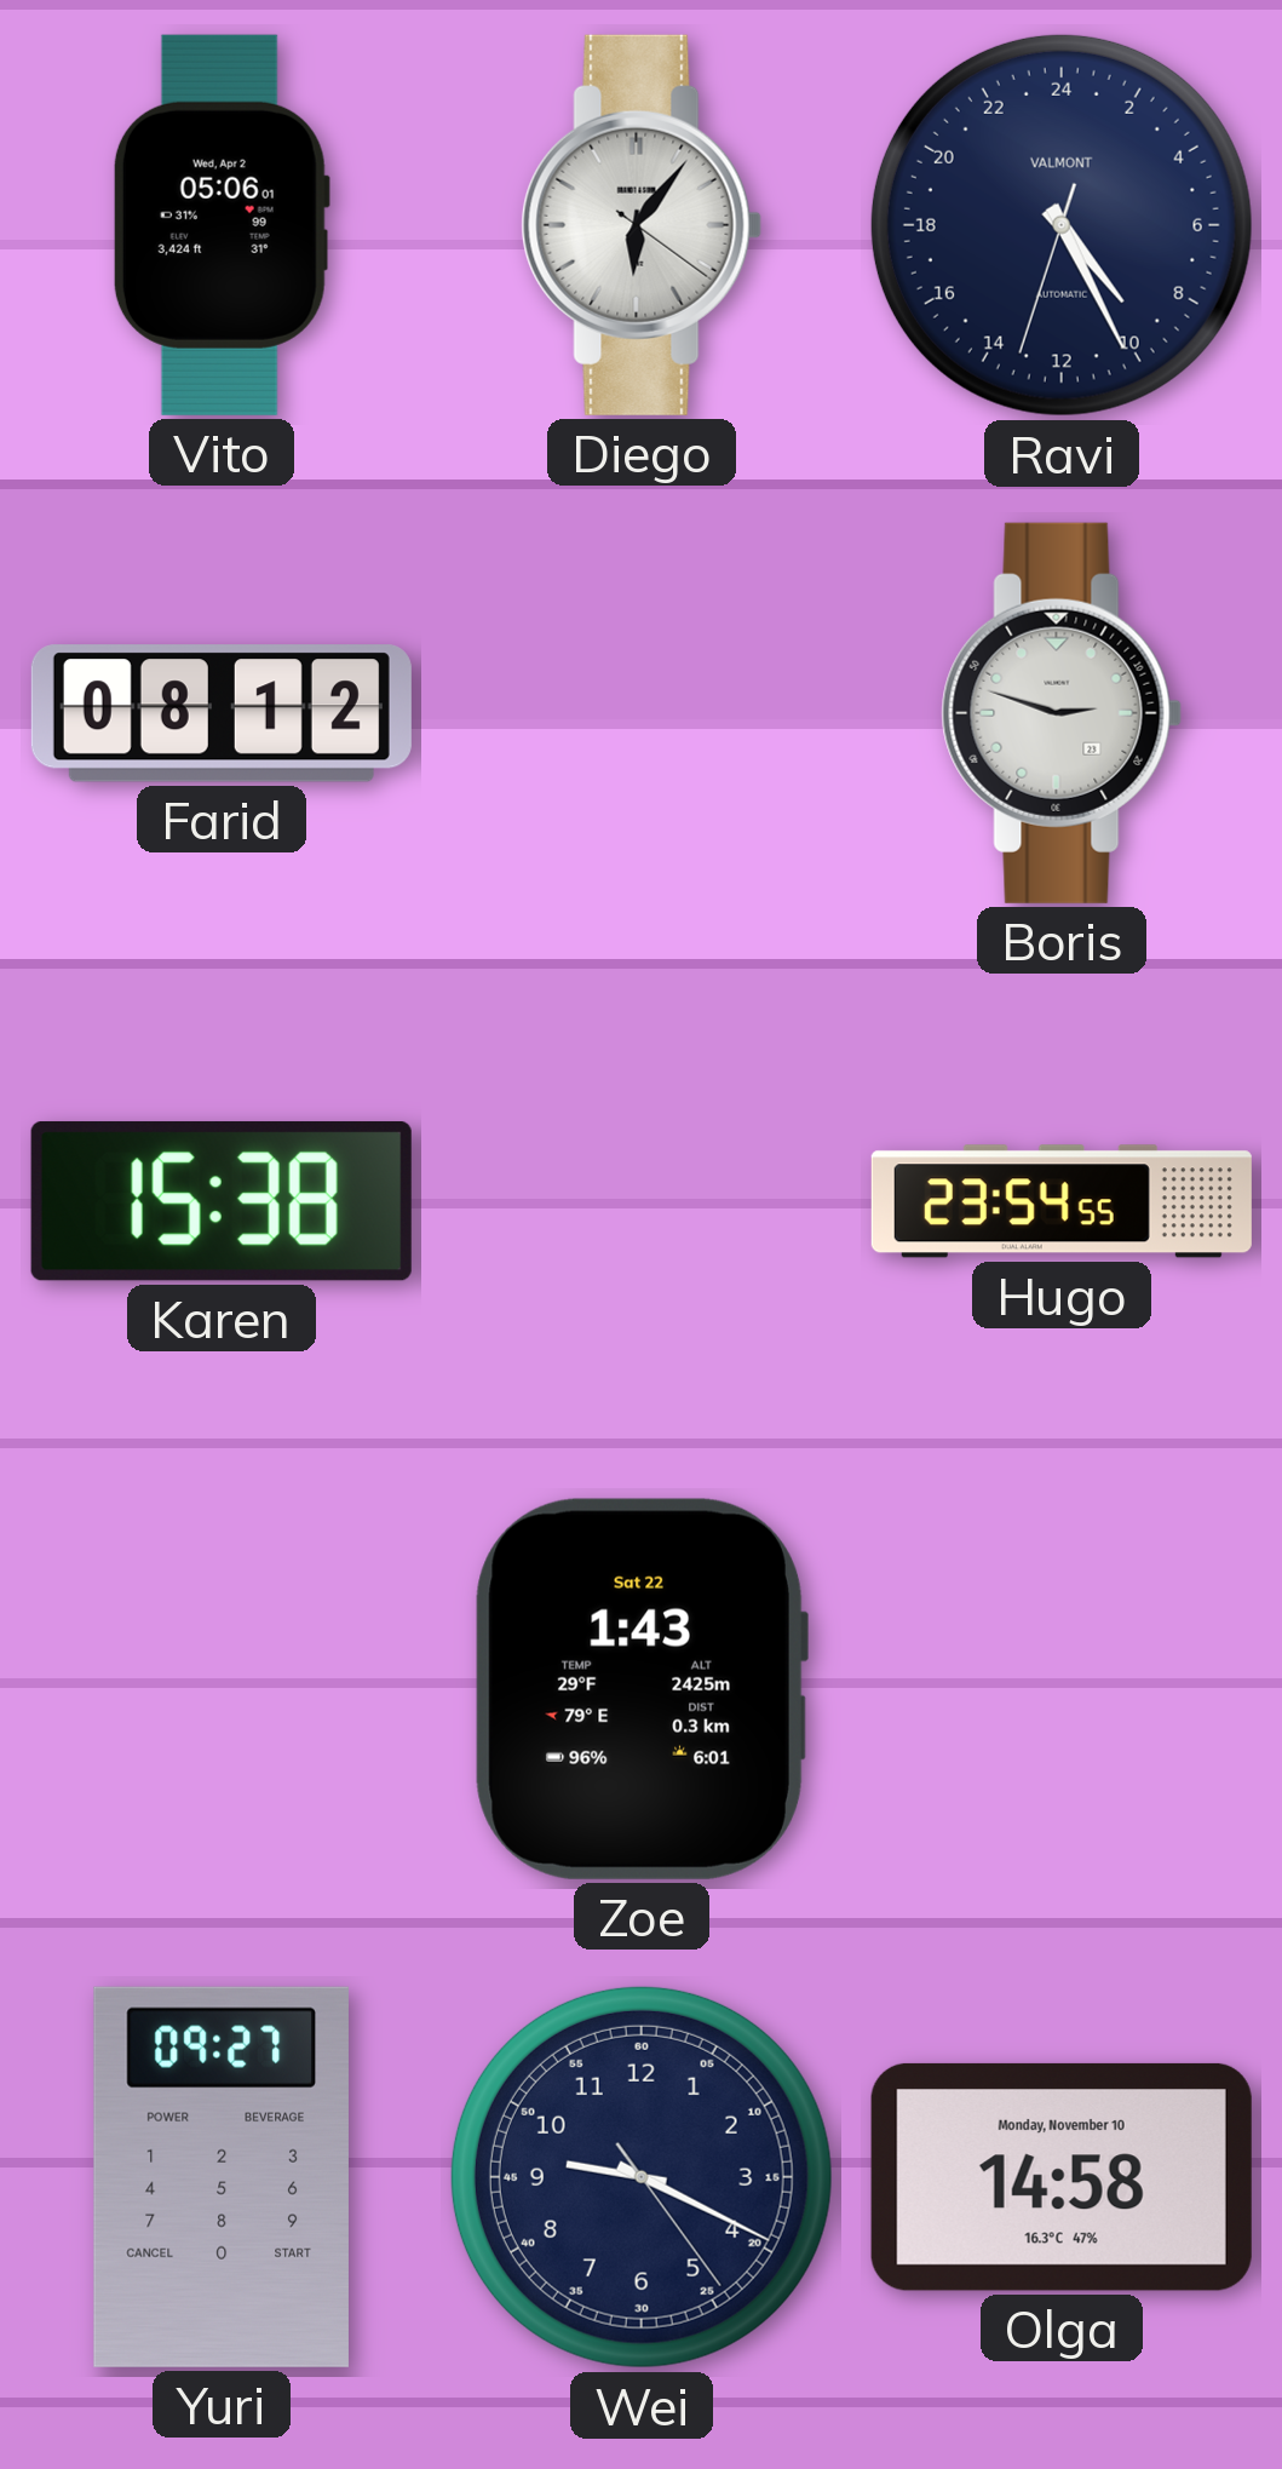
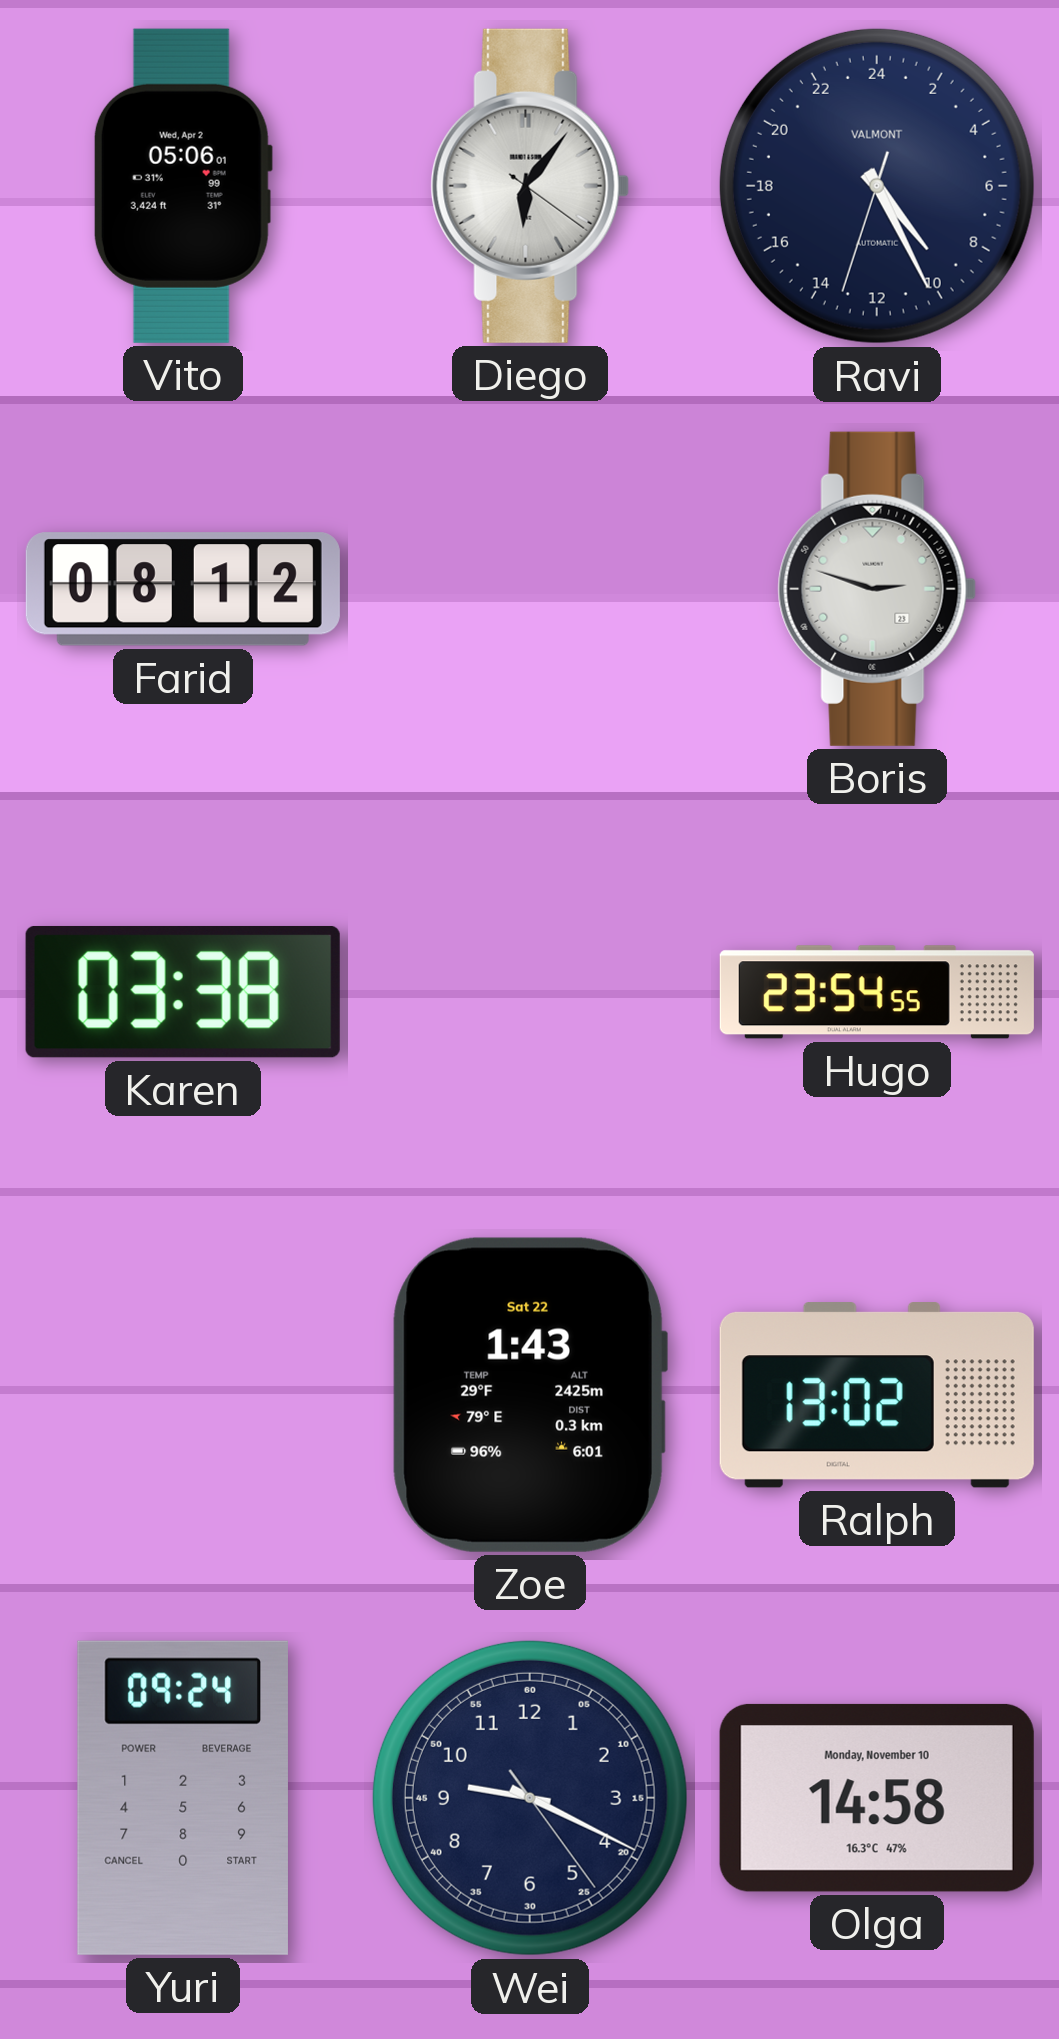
Karen: 15:38 -> 03:38 (183, 992)
Ralph: none -> 13:02 (877, 1395)
Yuri: 09:27 -> 09:24 (183, 1798)
